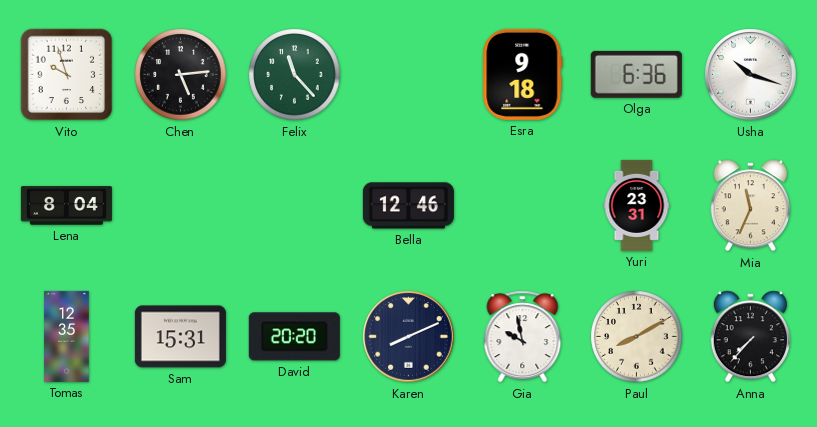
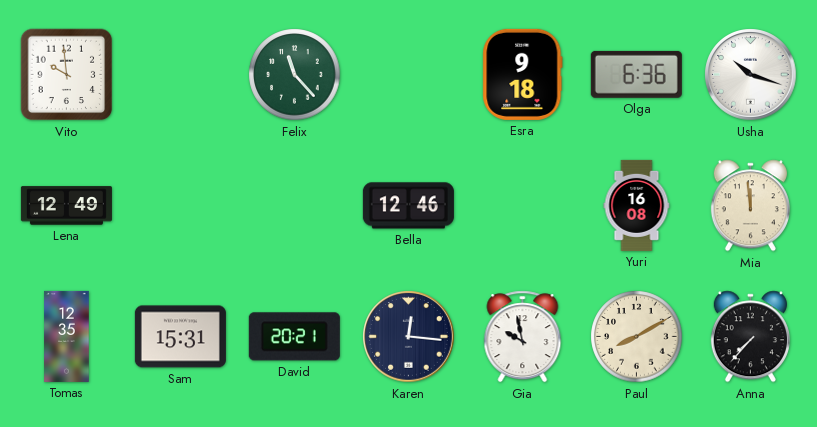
Vito: 9:57 -> 9:59 (67, 75)
Chen: 5:14 -> none (181, 75)
Lena: 8:04 -> 12:49 (66, 206)
Yuri: 23:31 -> 16:08 (637, 205)
Mia: 11:34 -> 11:59 (750, 206)
David: 20:20 -> 20:21 (294, 337)
Karen: 8:11 -> 12:16 (409, 337)
